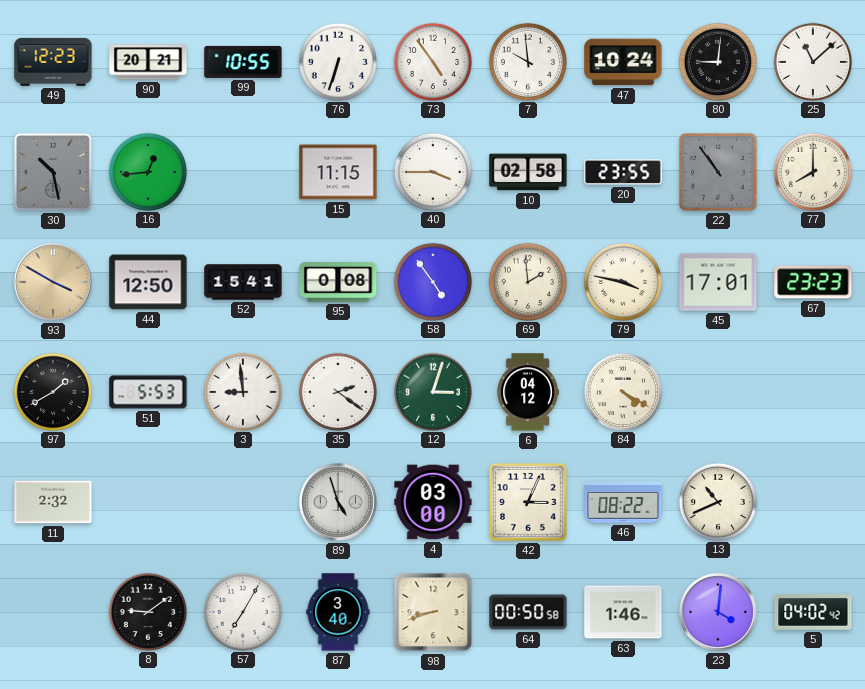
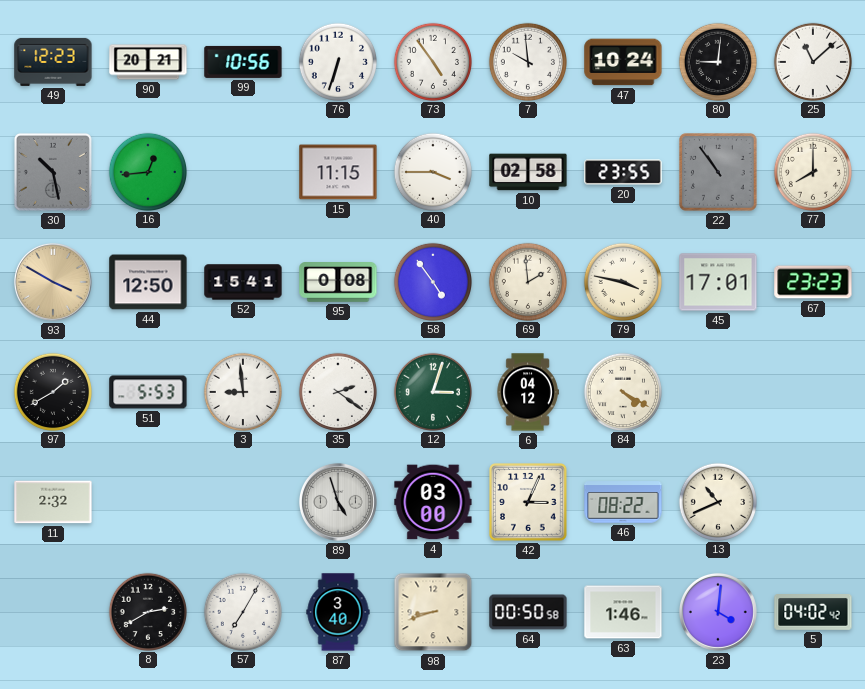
99: 10:55 -> 10:56 (243, 62)
8: 9:09 -> 2:40 (147, 611)
